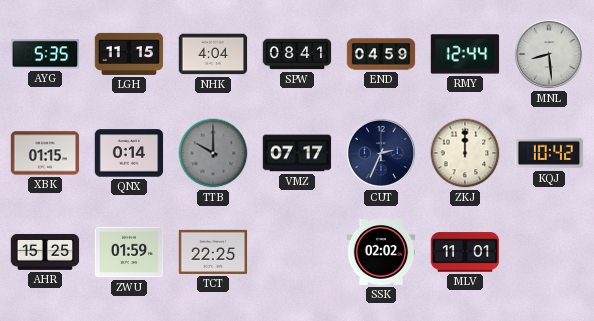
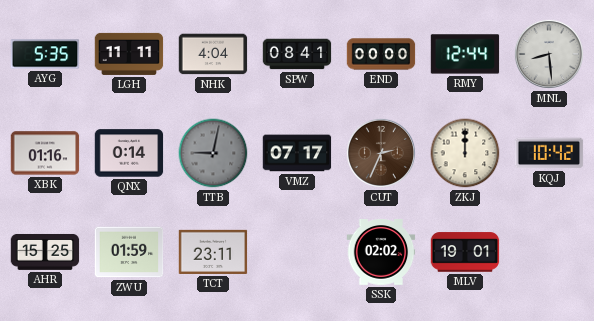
LGH: 11:15 -> 11:11 (129, 54)
END: 04:59 -> 00:00 (381, 54)
XBK: 01:15 -> 01:16 (45, 153)
TTB: 10:00 -> 9:02 (213, 153)
CUT dial: navy -> brown (381, 153)
TCT: 22:25 -> 23:11 (213, 252)
MLV: 11:01 -> 19:01 (465, 252)
